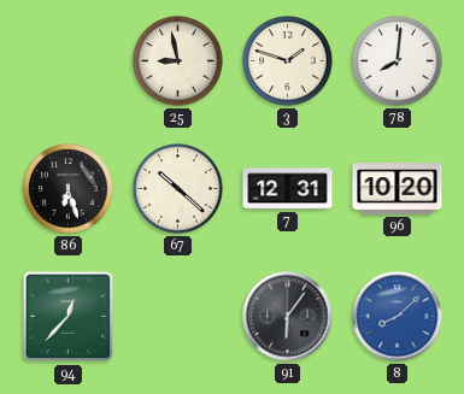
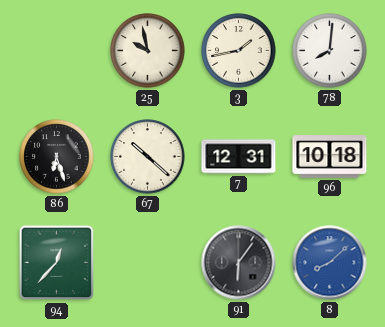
25: 8:58 -> 9:58 (148, 51)
3: 1:48 -> 1:43 (239, 51)
96: 10:20 -> 10:18 (330, 157)
